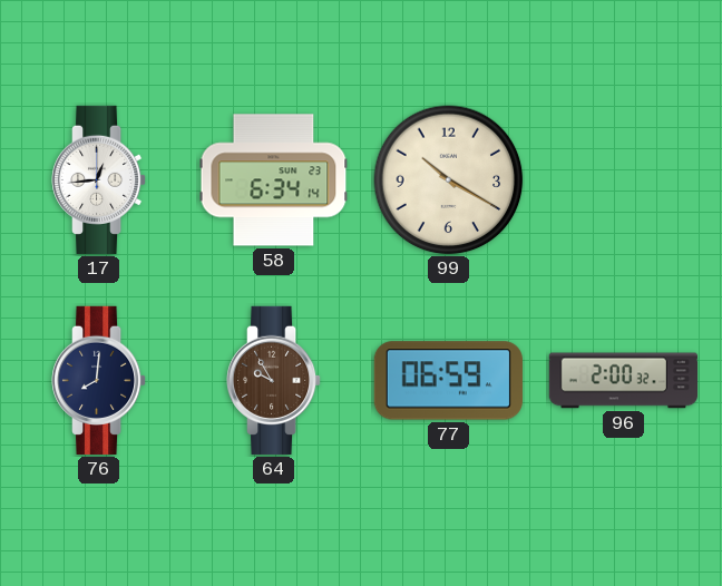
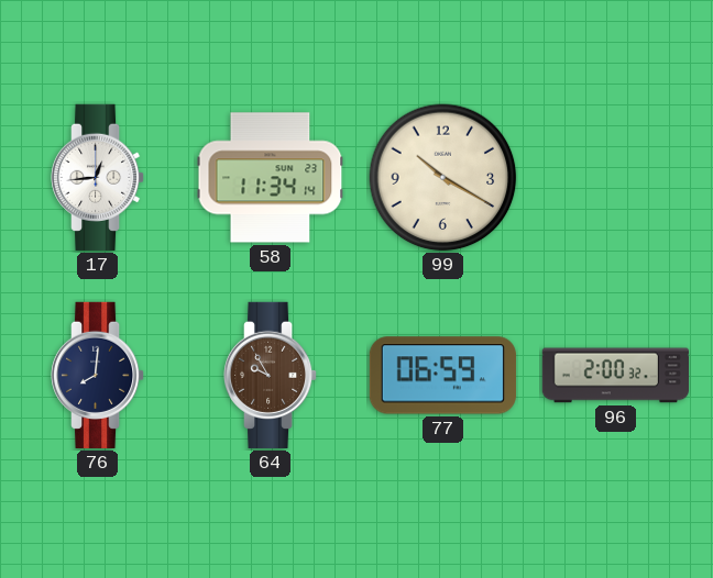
58: 6:34 -> 11:34 (271, 178)
